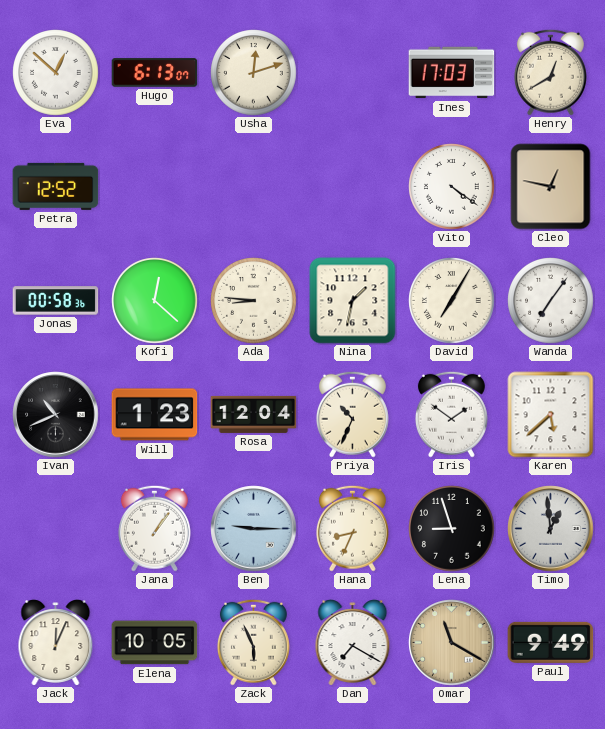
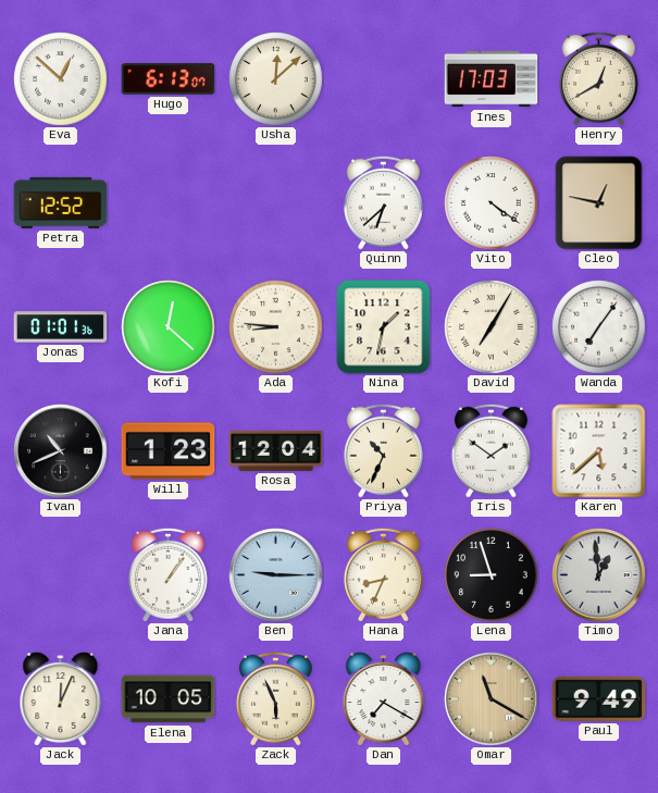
Usha: 12:12 -> 12:08 (276, 79)
Quinn: none -> 6:38 (383, 202)
Jonas: 00:58 -> 01:01 (61, 327)
